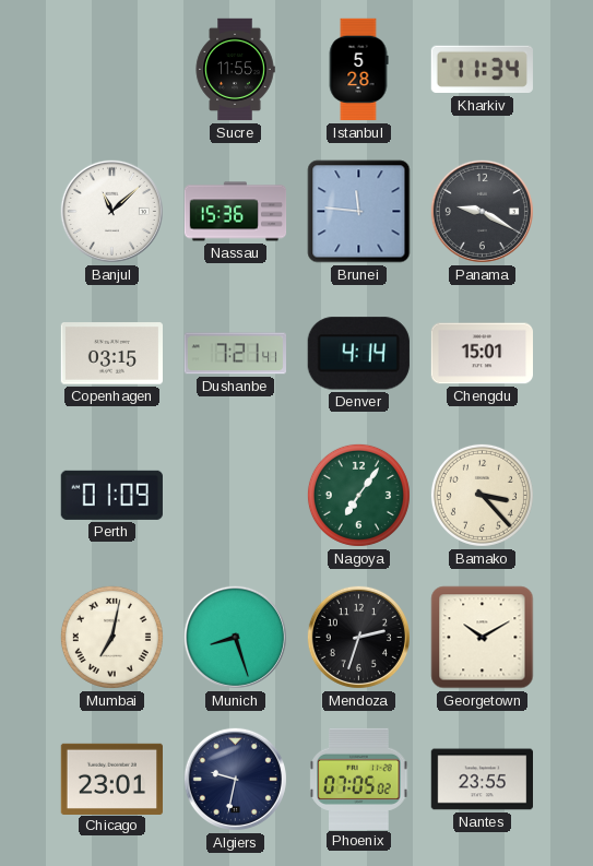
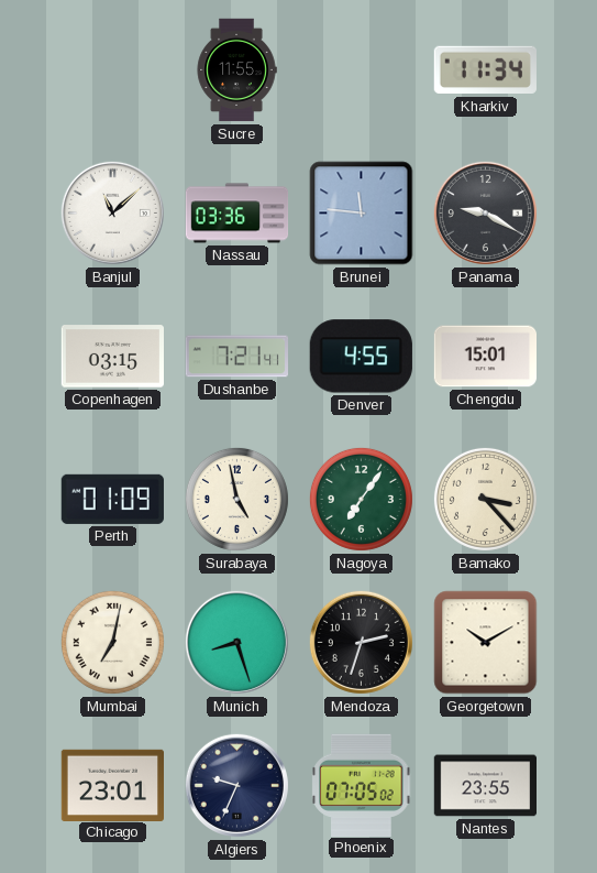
Istanbul: 5:28 -> none (358, 70)
Nassau: 15:36 -> 03:36 (237, 214)
Denver: 4:14 -> 4:55 (361, 357)
Surabaya: none -> 4:58 (236, 499)
Algiers: 9:32 -> 9:34 (236, 785)
